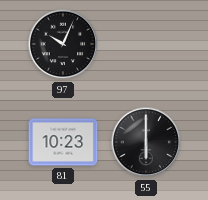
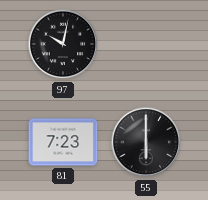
97: 10:04 -> 10:02 (63, 44)
81: 10:23 -> 7:23 (63, 142)
